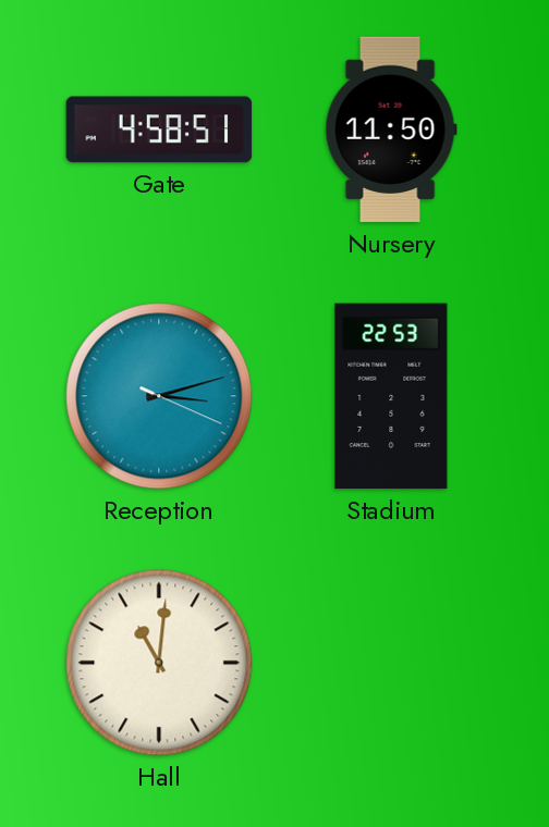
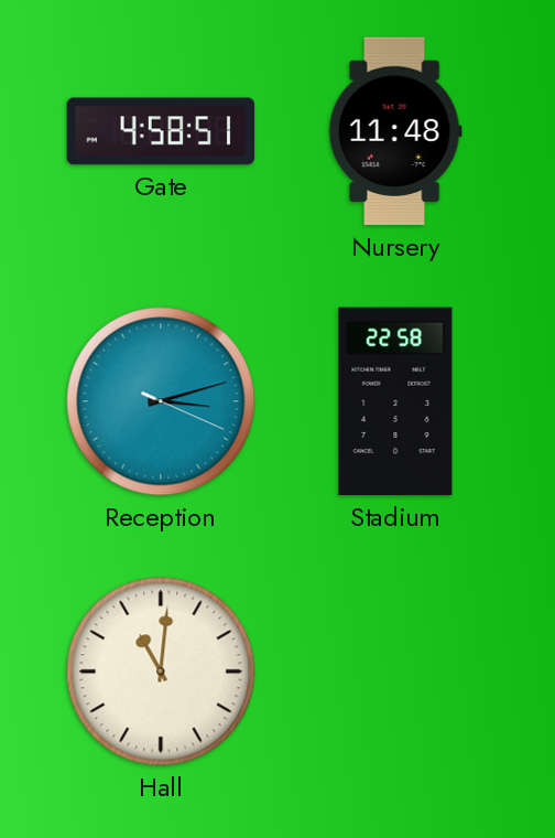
Nursery: 11:50 -> 11:48 (395, 131)
Stadium: 22:53 -> 22:58 (395, 401)
